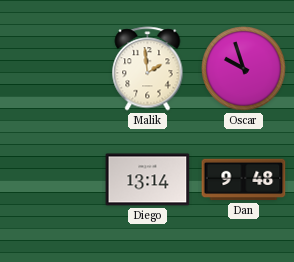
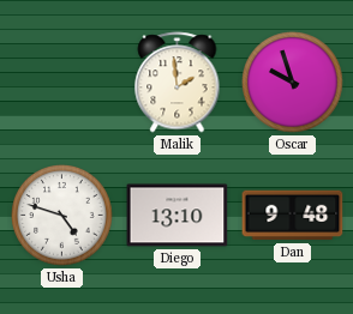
Usha: none -> 4:48 (62, 216)
Diego: 13:14 -> 13:10 (178, 216)
